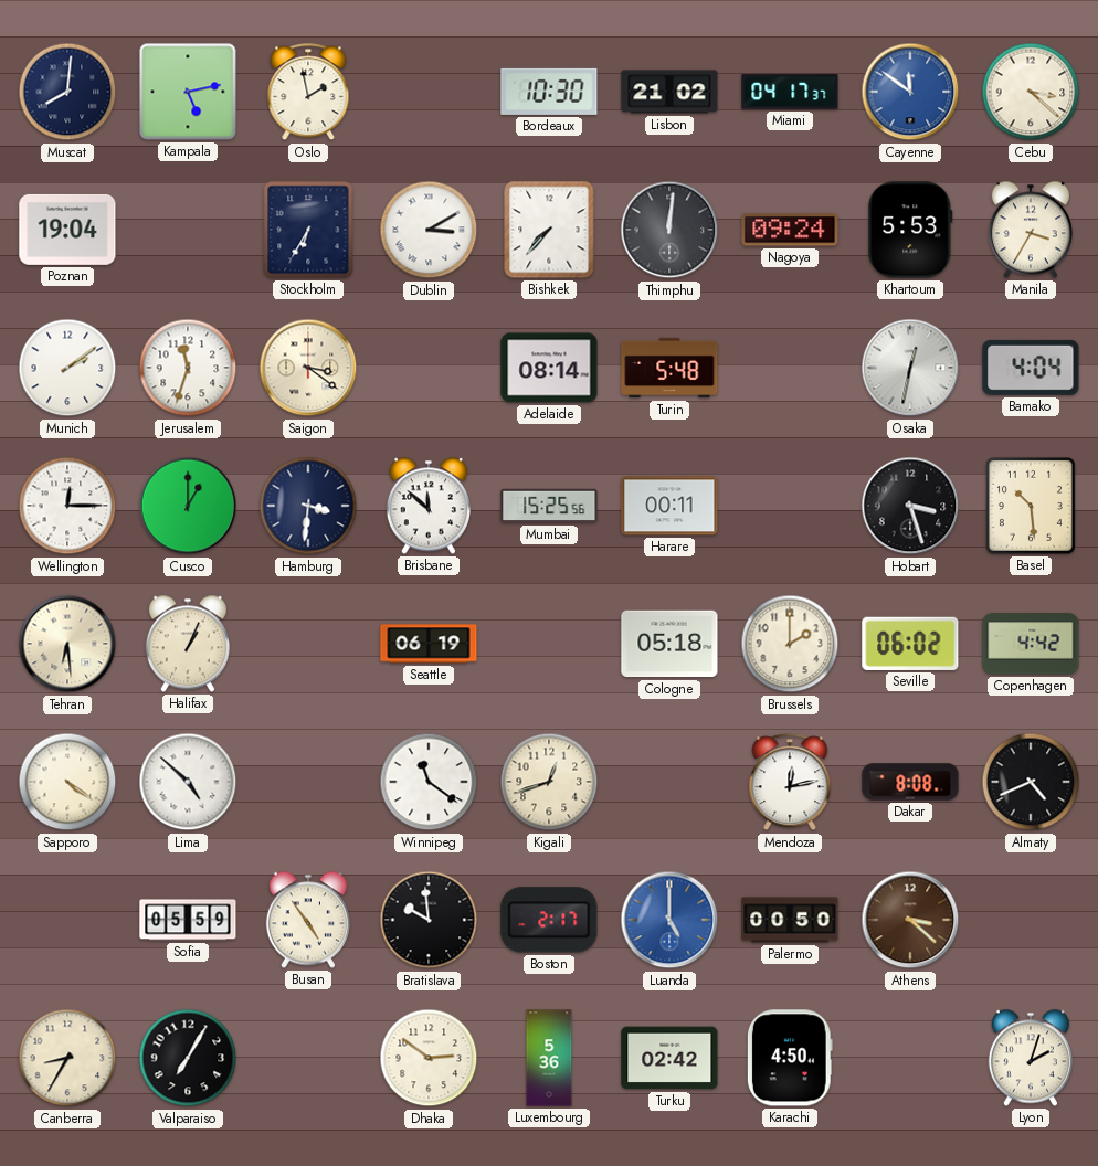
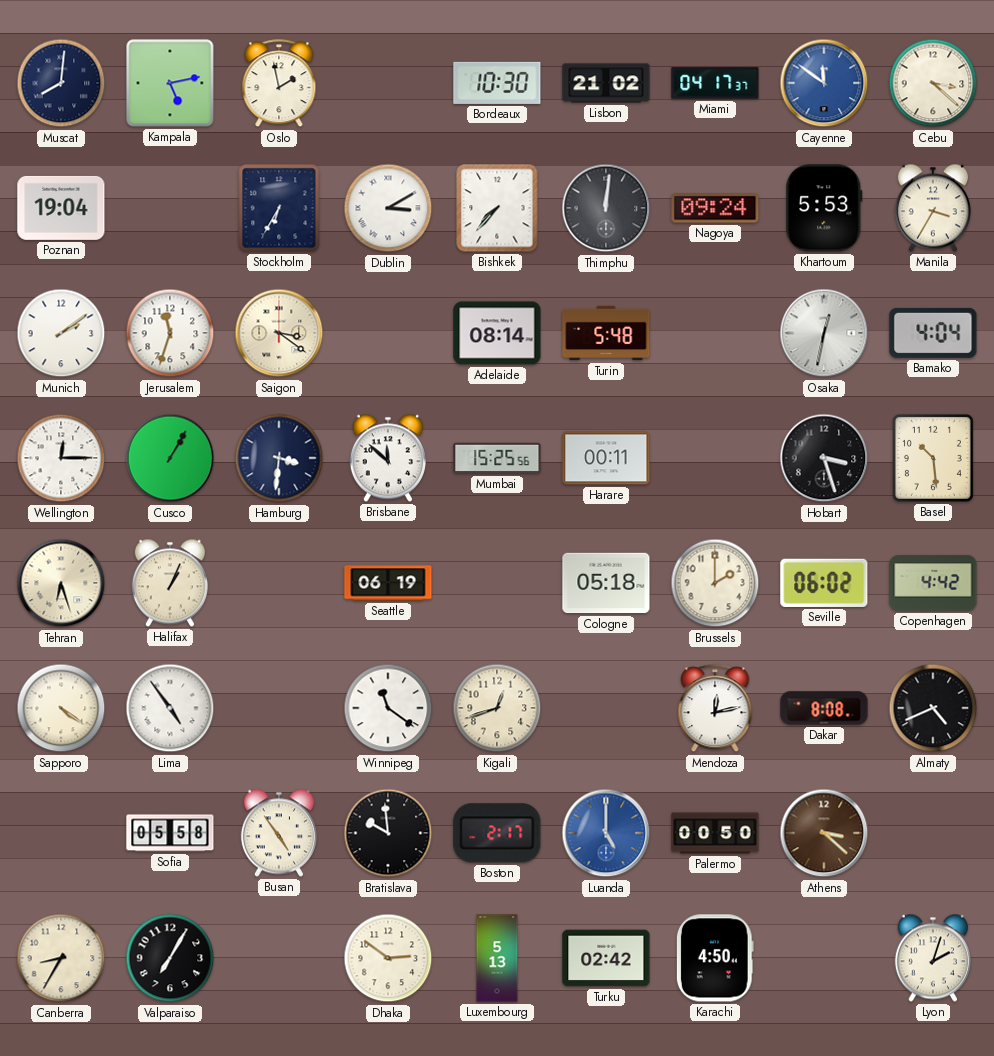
Cusco: 1:00 -> 1:05 (170, 458)
Tehran: 6:29 -> 6:27 (61, 583)
Lima: 4:52 -> 4:54 (170, 708)
Sofia: 05:59 -> 05:58 (170, 833)
Luxembourg: 5:36 -> 5:13 (497, 958)
